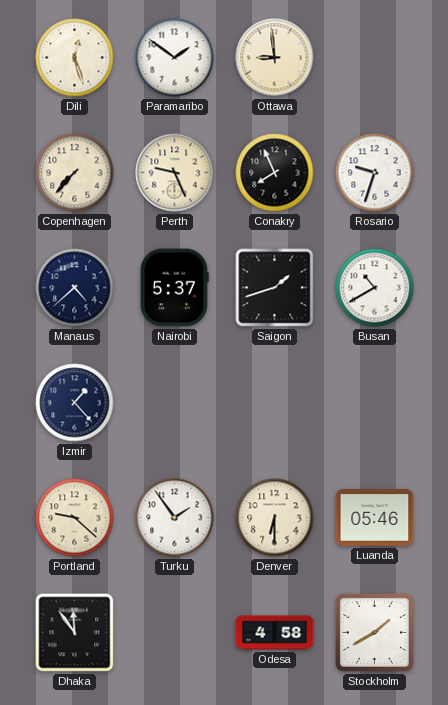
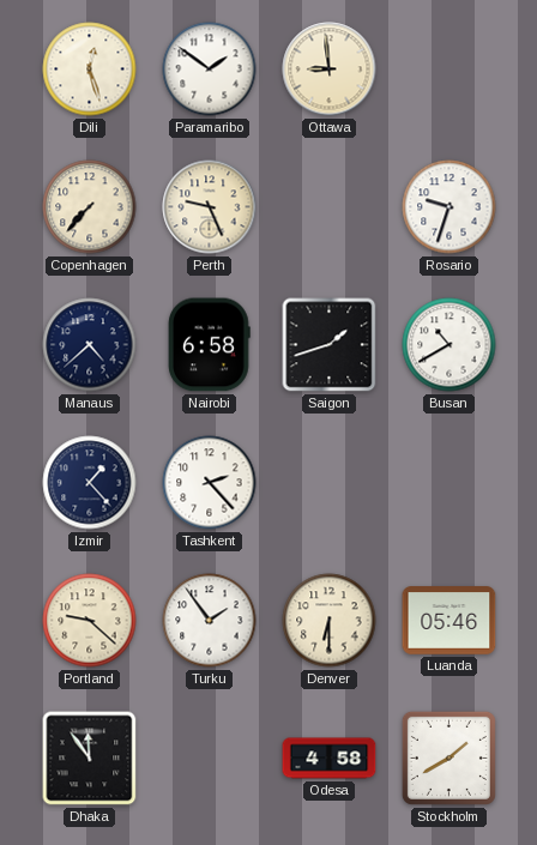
Conakry: 7:56 -> none (275, 173)
Nairobi: 5:37 -> 6:58 (210, 345)
Tashkent: none -> 2:23 (210, 483)
